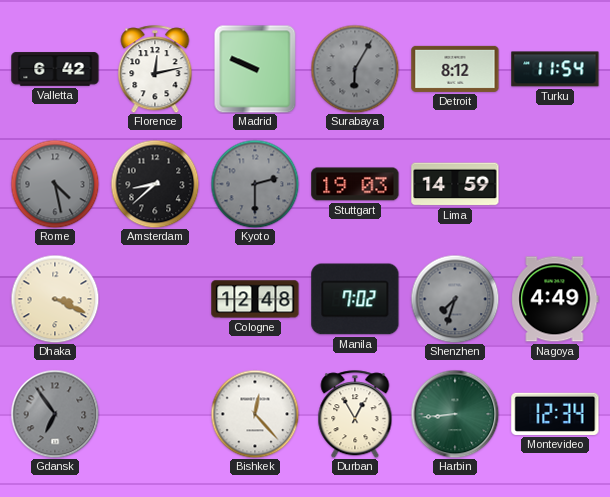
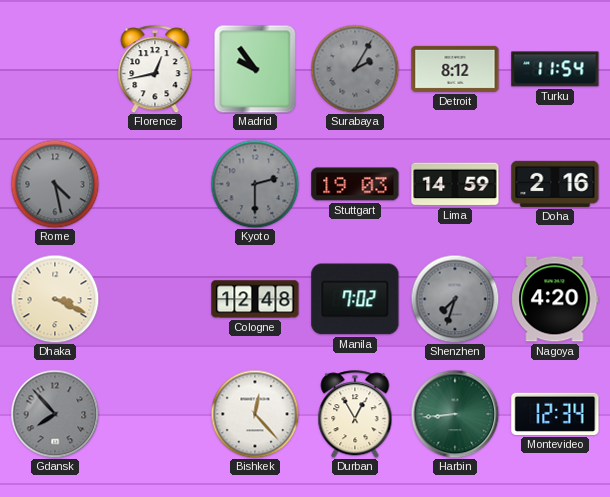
Valletta: 6:42 -> none (55, 69)
Florence: 12:13 -> 12:43 (155, 69)
Madrid: 9:49 -> 9:54 (255, 69)
Surabaya: 6:05 -> 2:05 (355, 69)
Amsterdam: 8:38 -> none (155, 184)
Doha: none -> 2:16 (555, 184)
Nagoya: 4:49 -> 4:20 (555, 299)
Gdansk: 6:54 -> 7:53 (55, 414)
